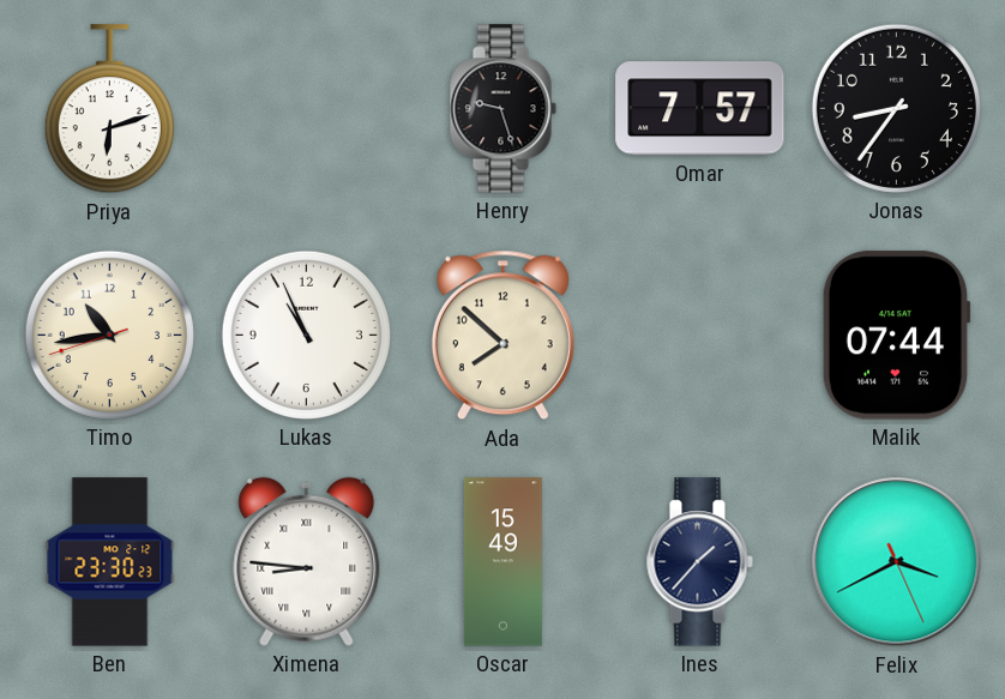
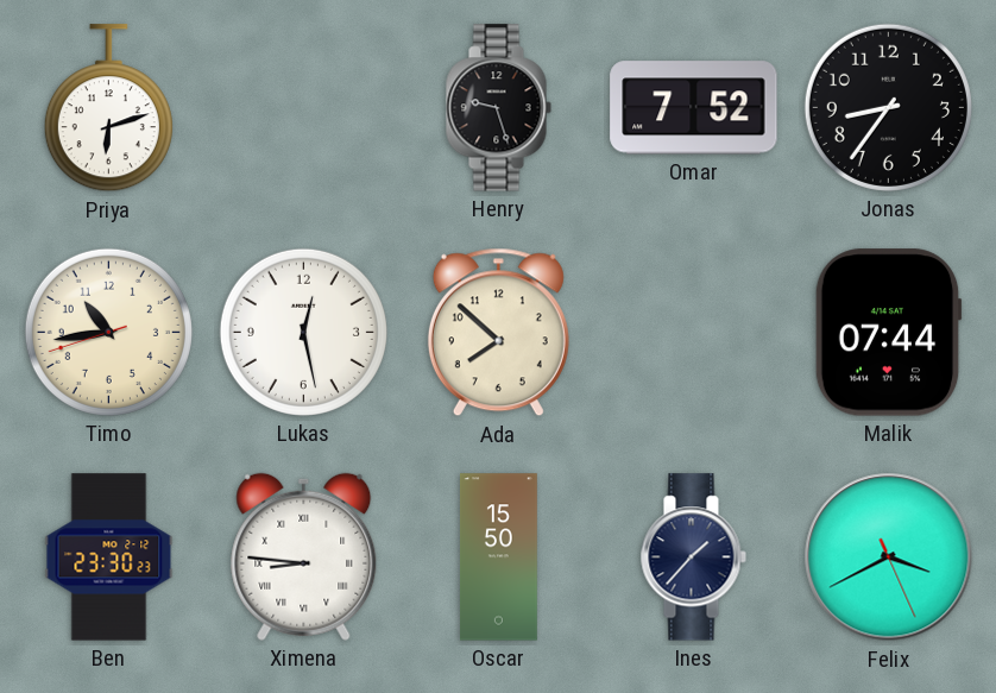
Omar: 7:57 -> 7:52 (694, 108)
Lukas: 10:56 -> 12:28 (303, 332)
Oscar: 15:49 -> 15:50 (499, 557)
